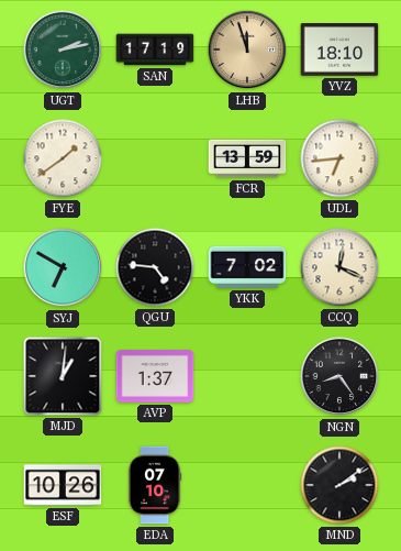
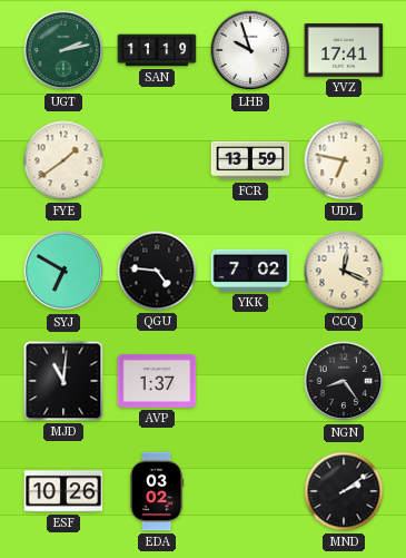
SAN: 17:19 -> 11:19 (157, 50)
LHB: 11:57 -> 9:57 (250, 50)
LHB dial: champagne -> white (250, 50)
YVZ: 18:10 -> 17:41 (344, 51)
UDL: 6:44 -> 6:47 (344, 160)
MJD: 1:01 -> 11:01 (63, 381)
EDA: 07:10 -> 03:02 (157, 491)
